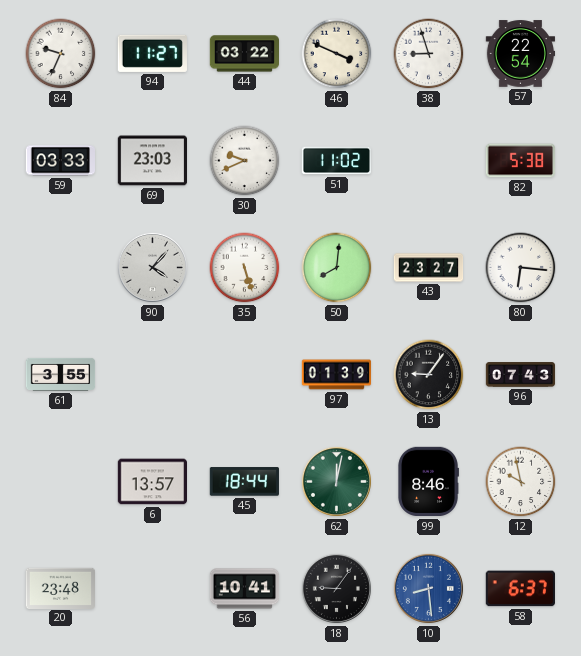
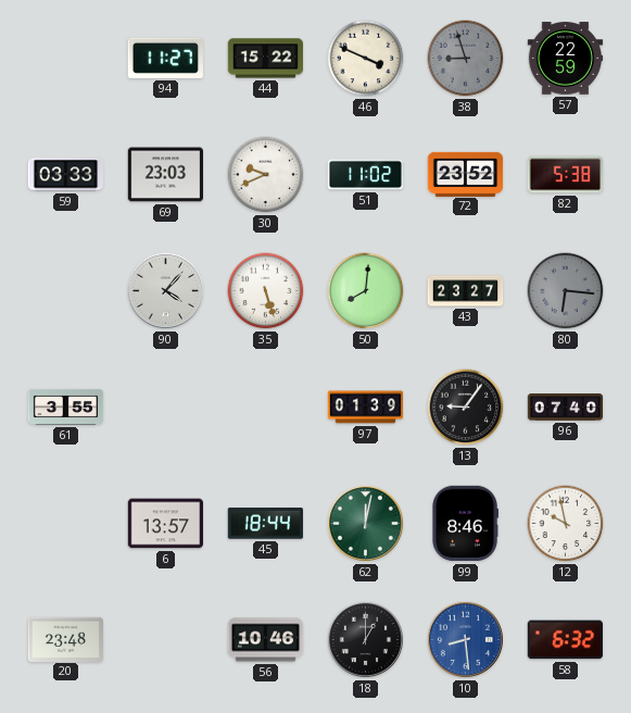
84: 9:34 -> none (61, 54)
44: 03:22 -> 15:22 (266, 59)
38 dial: white -> grey (466, 59)
57: 22:54 -> 22:59 (566, 59)
72: none -> 23:52 (466, 174)
80 dial: white -> grey (566, 291)
96: 07:43 -> 07:40 (566, 408)
56: 10:41 -> 10:46 (266, 640)
18: 9:06 -> 1:00 (365, 639)
58: 6:37 -> 6:32 (565, 640)
